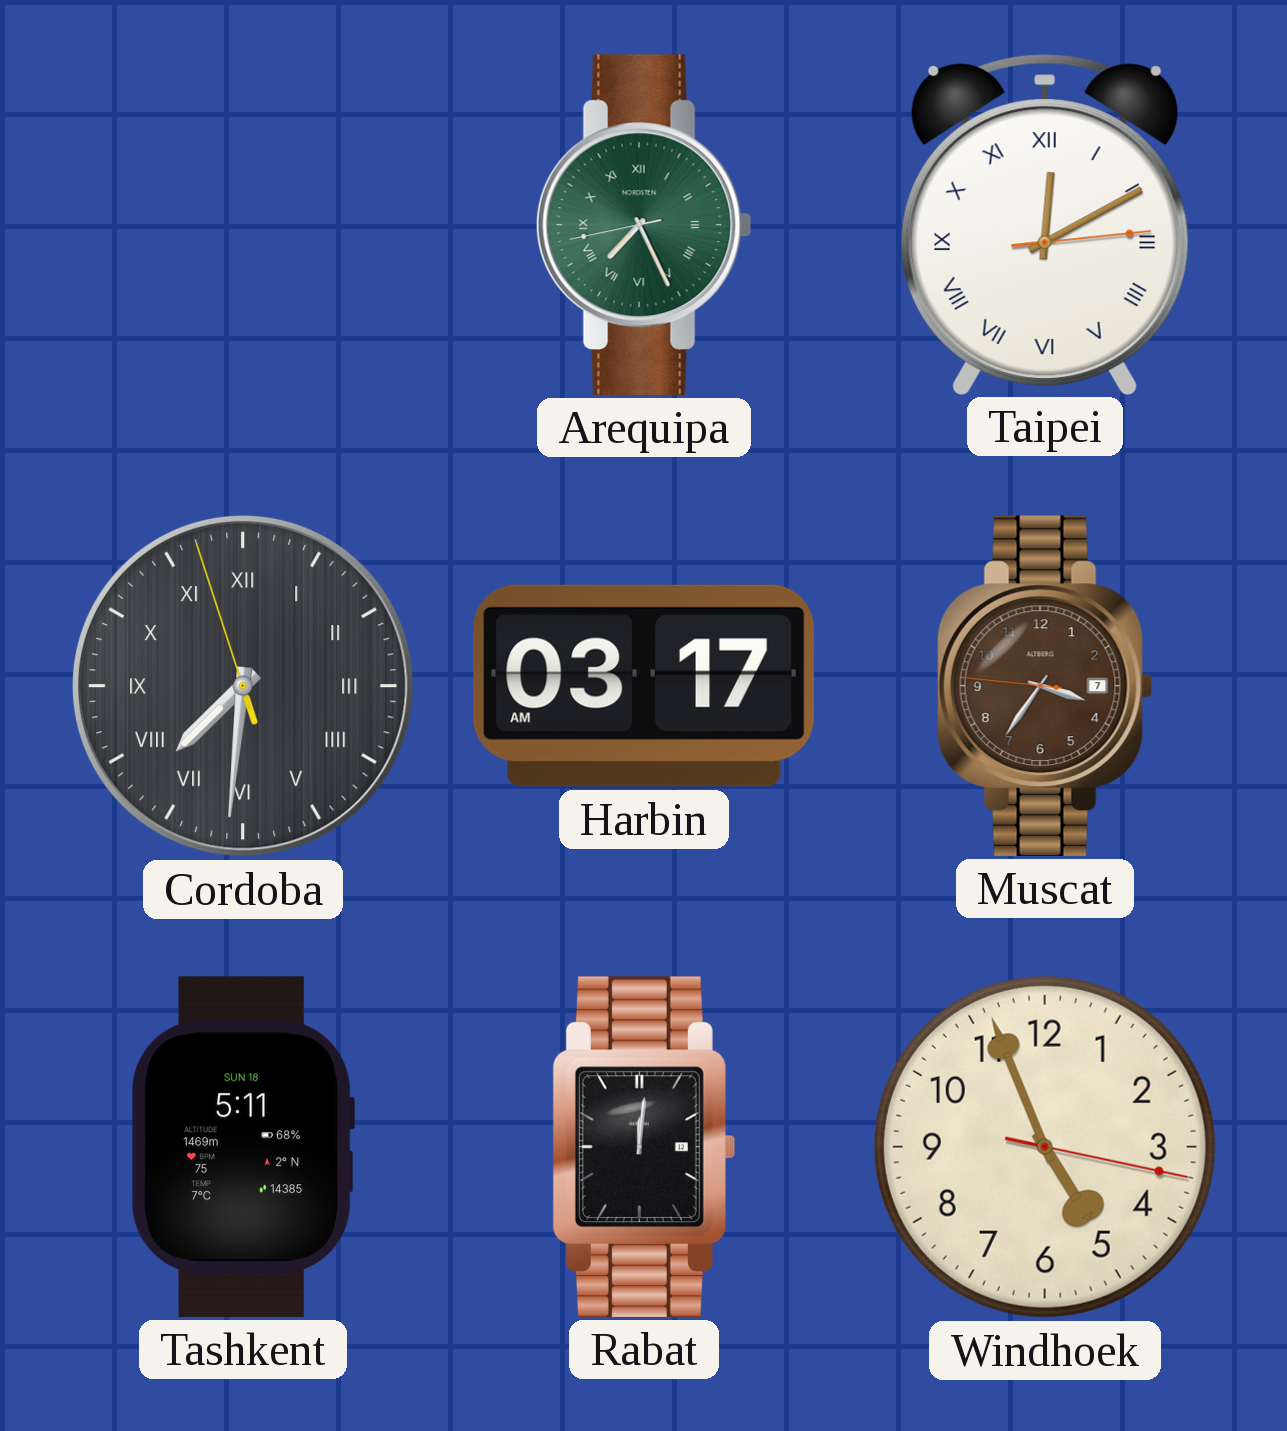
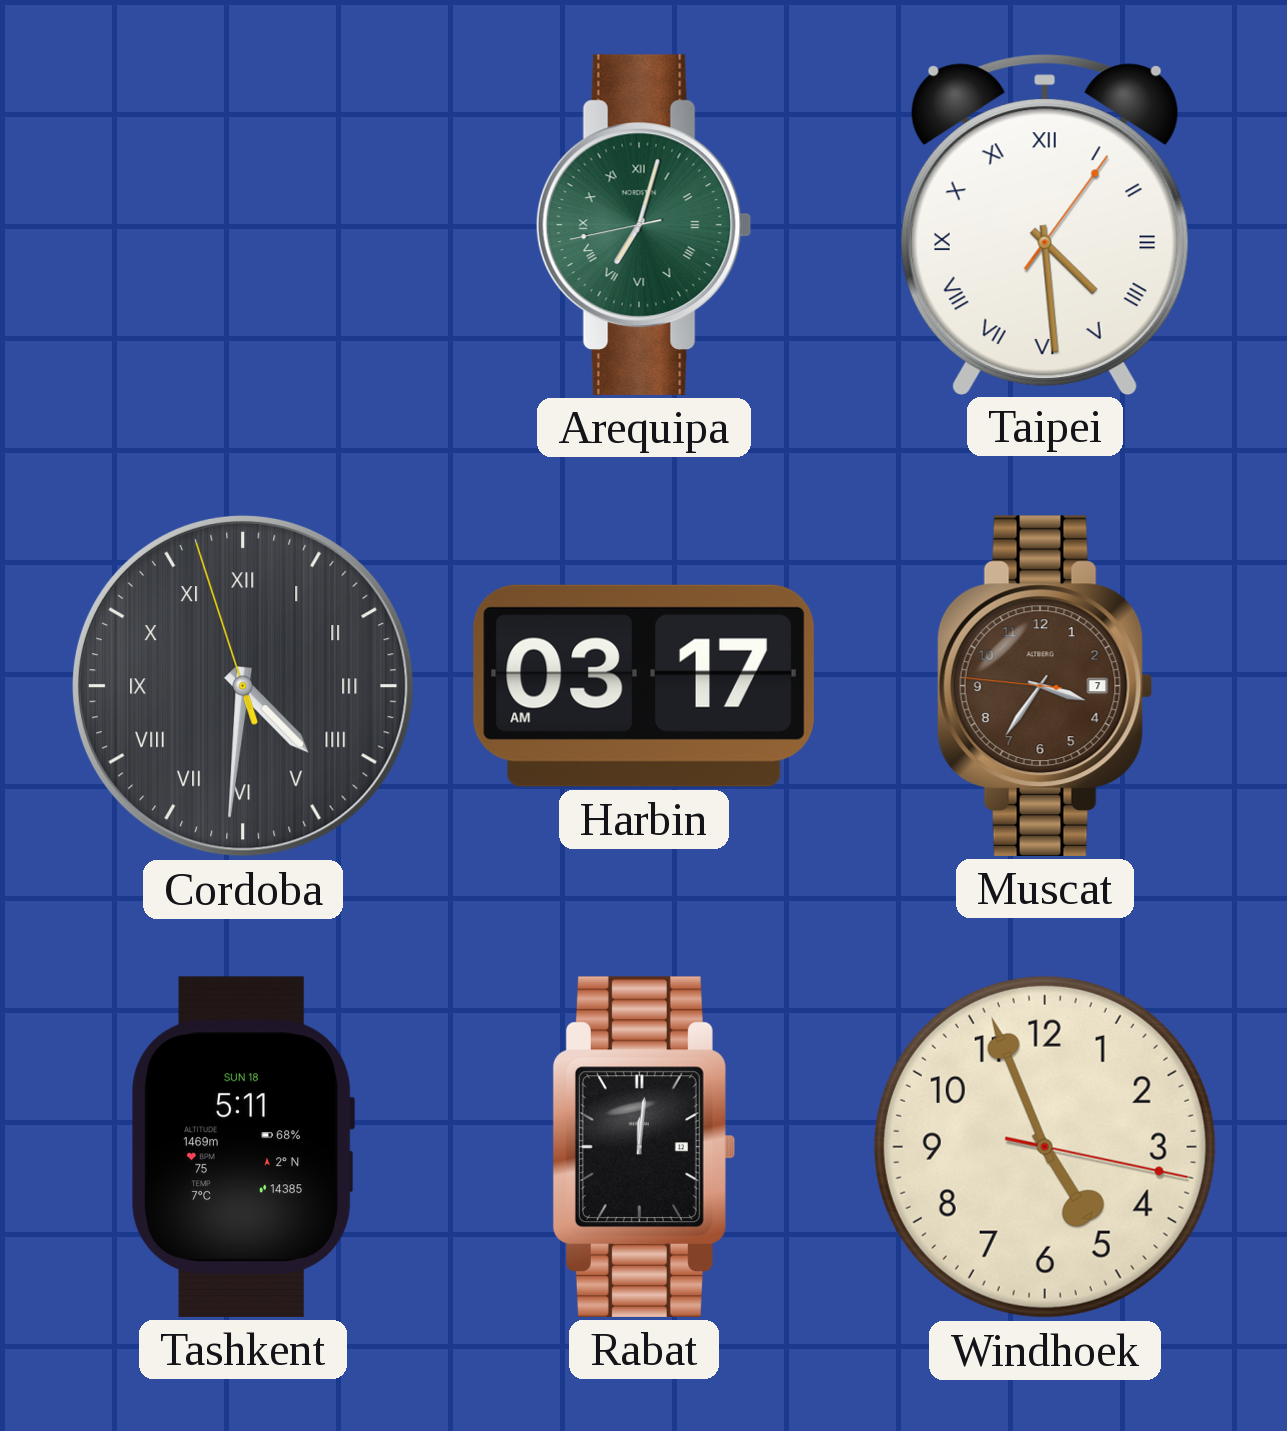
Arequipa: 7:25 -> 7:02 (644, 225)
Taipei: 12:10 -> 4:29 (1045, 224)
Cordoba: 7:30 -> 4:30 (243, 686)
